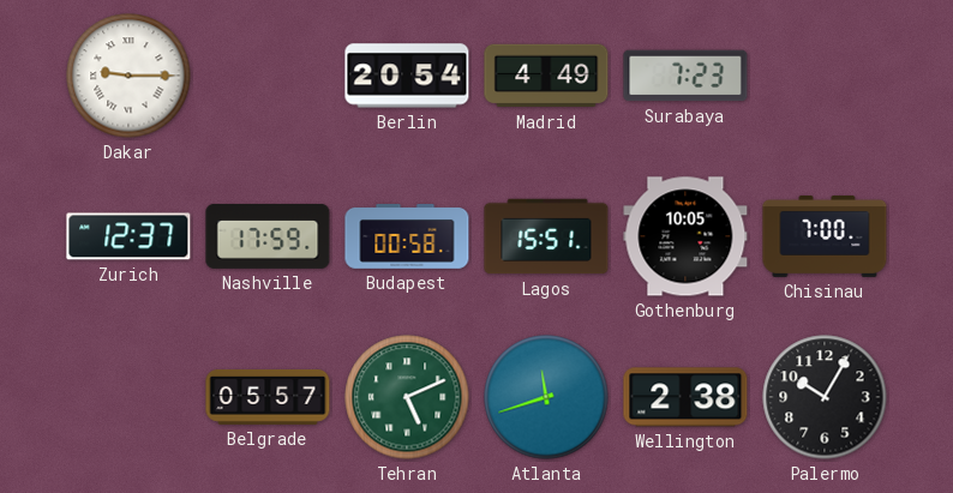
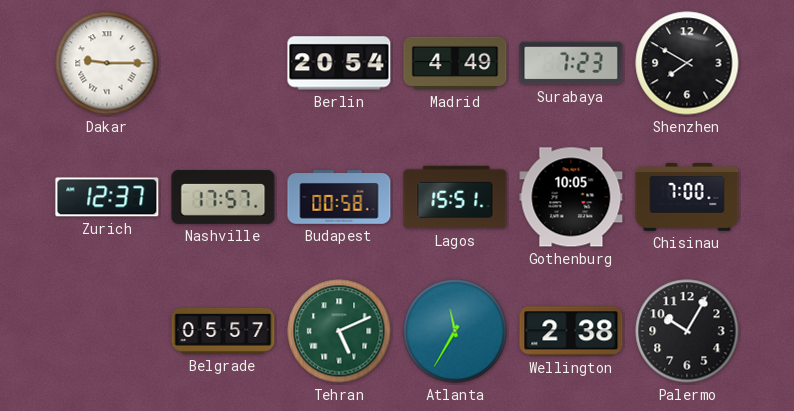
Shenzhen: none -> 7:50 (687, 63)
Nashville: 17:59 -> 17:57 (223, 197)
Atlanta: 11:42 -> 11:35 (455, 331)
